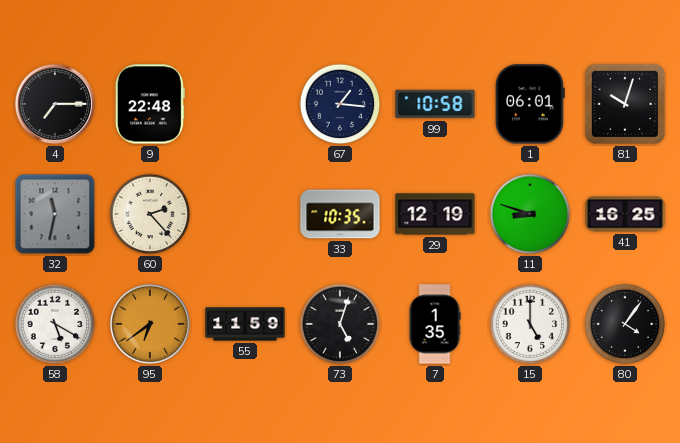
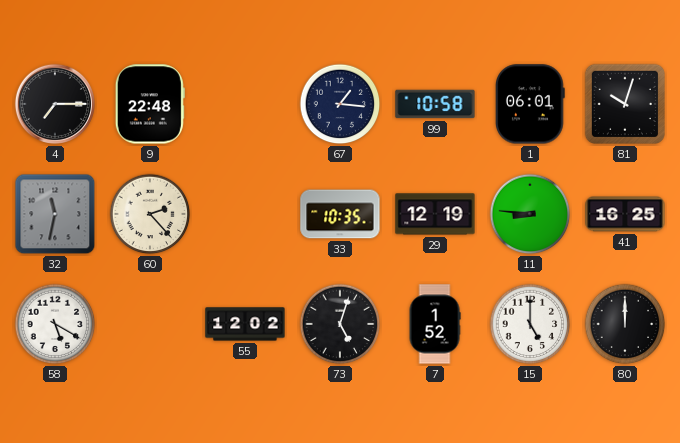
11: 8:48 -> 8:46 (530, 214)
95: 6:39 -> none (150, 324)
55: 11:59 -> 12:02 (245, 324)
7: 1:35 -> 1:52 (435, 324)
80: 4:06 -> 12:00 (625, 324)
